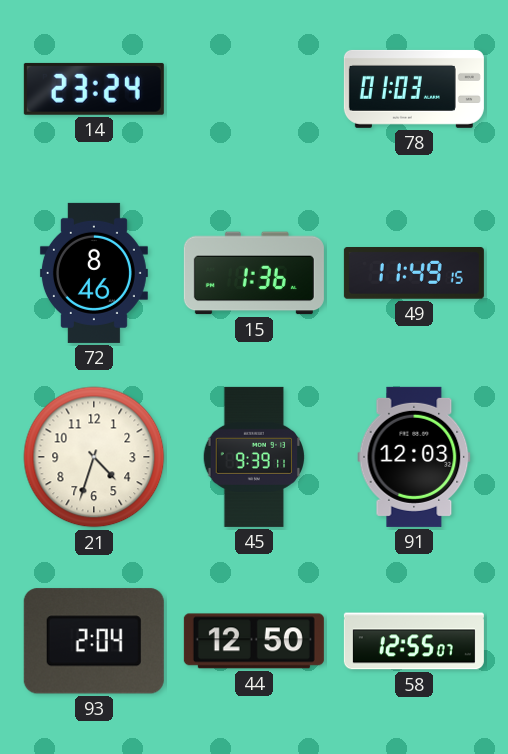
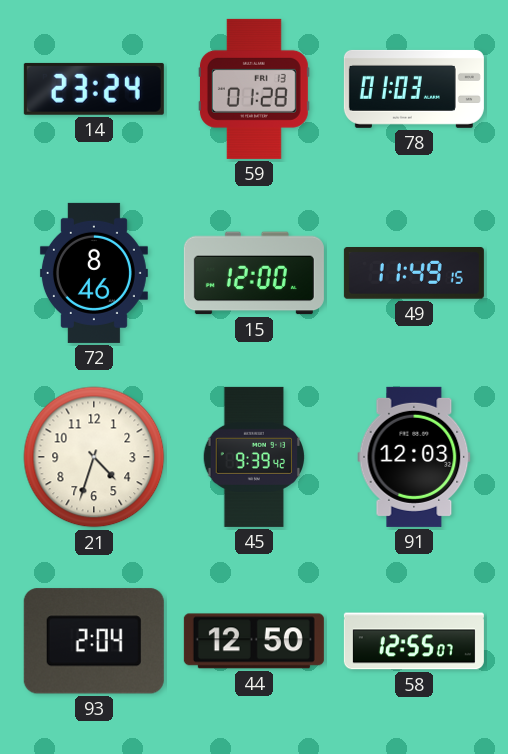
59: none -> 01:28 (254, 89)
15: 1:36 -> 12:00 (254, 273)
45: 9:39:11 -> 9:39:42 (254, 457)
